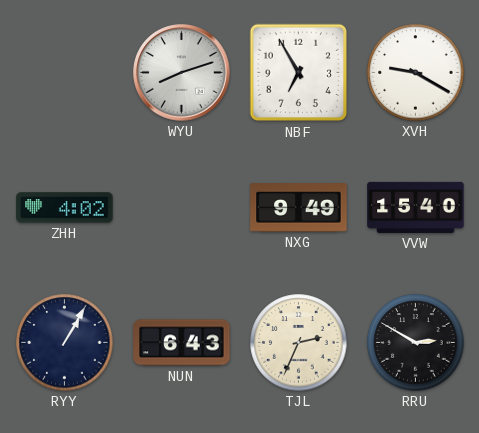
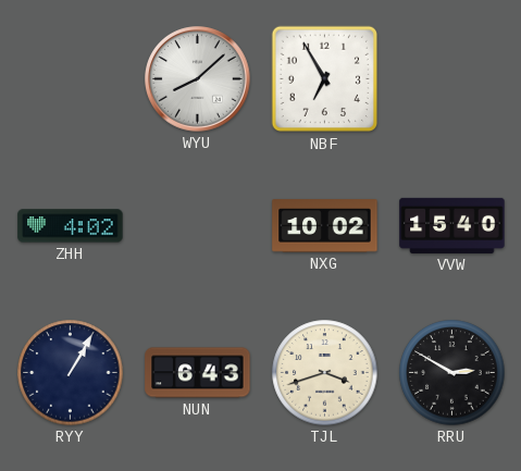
WYU: 8:12 -> 8:08 (198, 79)
XVH: 9:20 -> none (416, 73)
NXG: 9:49 -> 10:02 (325, 226)
TJL: 2:34 -> 3:42 (325, 373)
